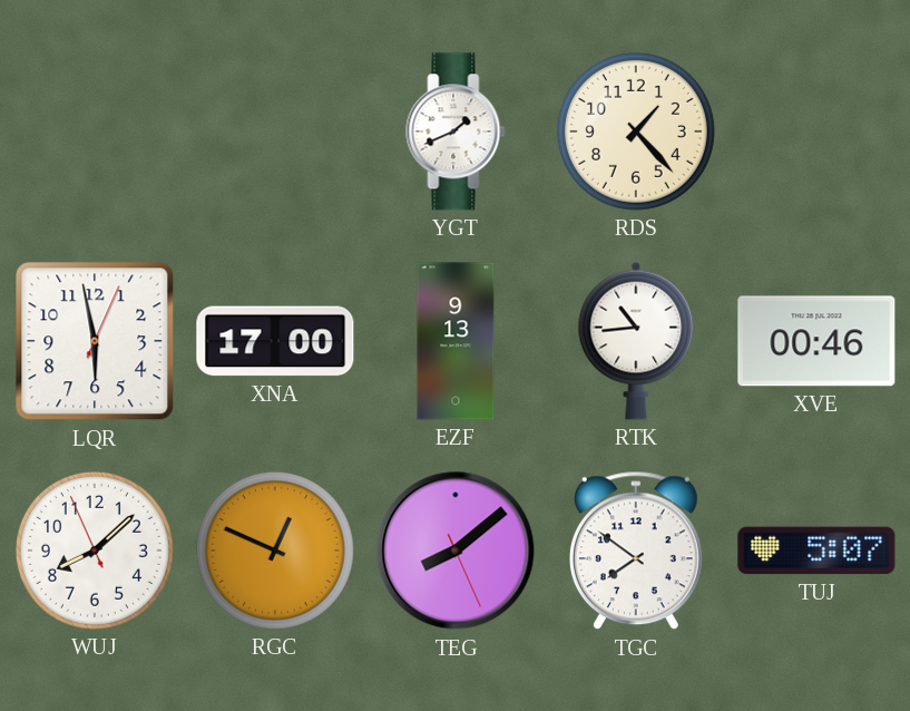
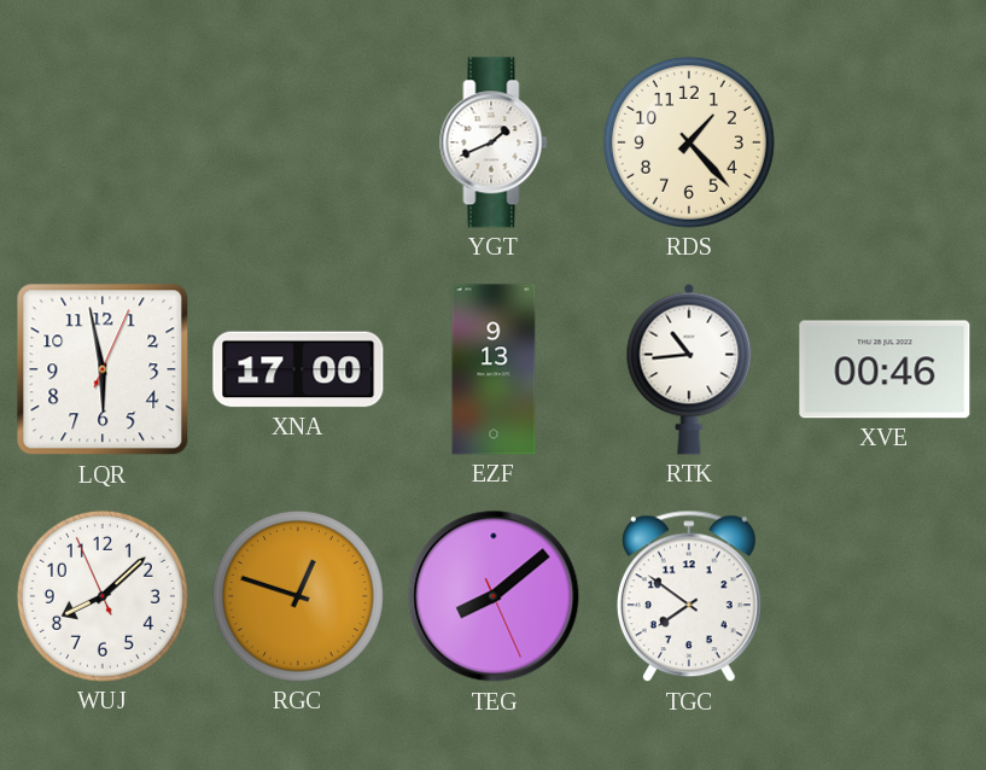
RGC: 12:49 -> 12:48 (298, 596)
TUJ: 5:07 -> none (816, 551)
